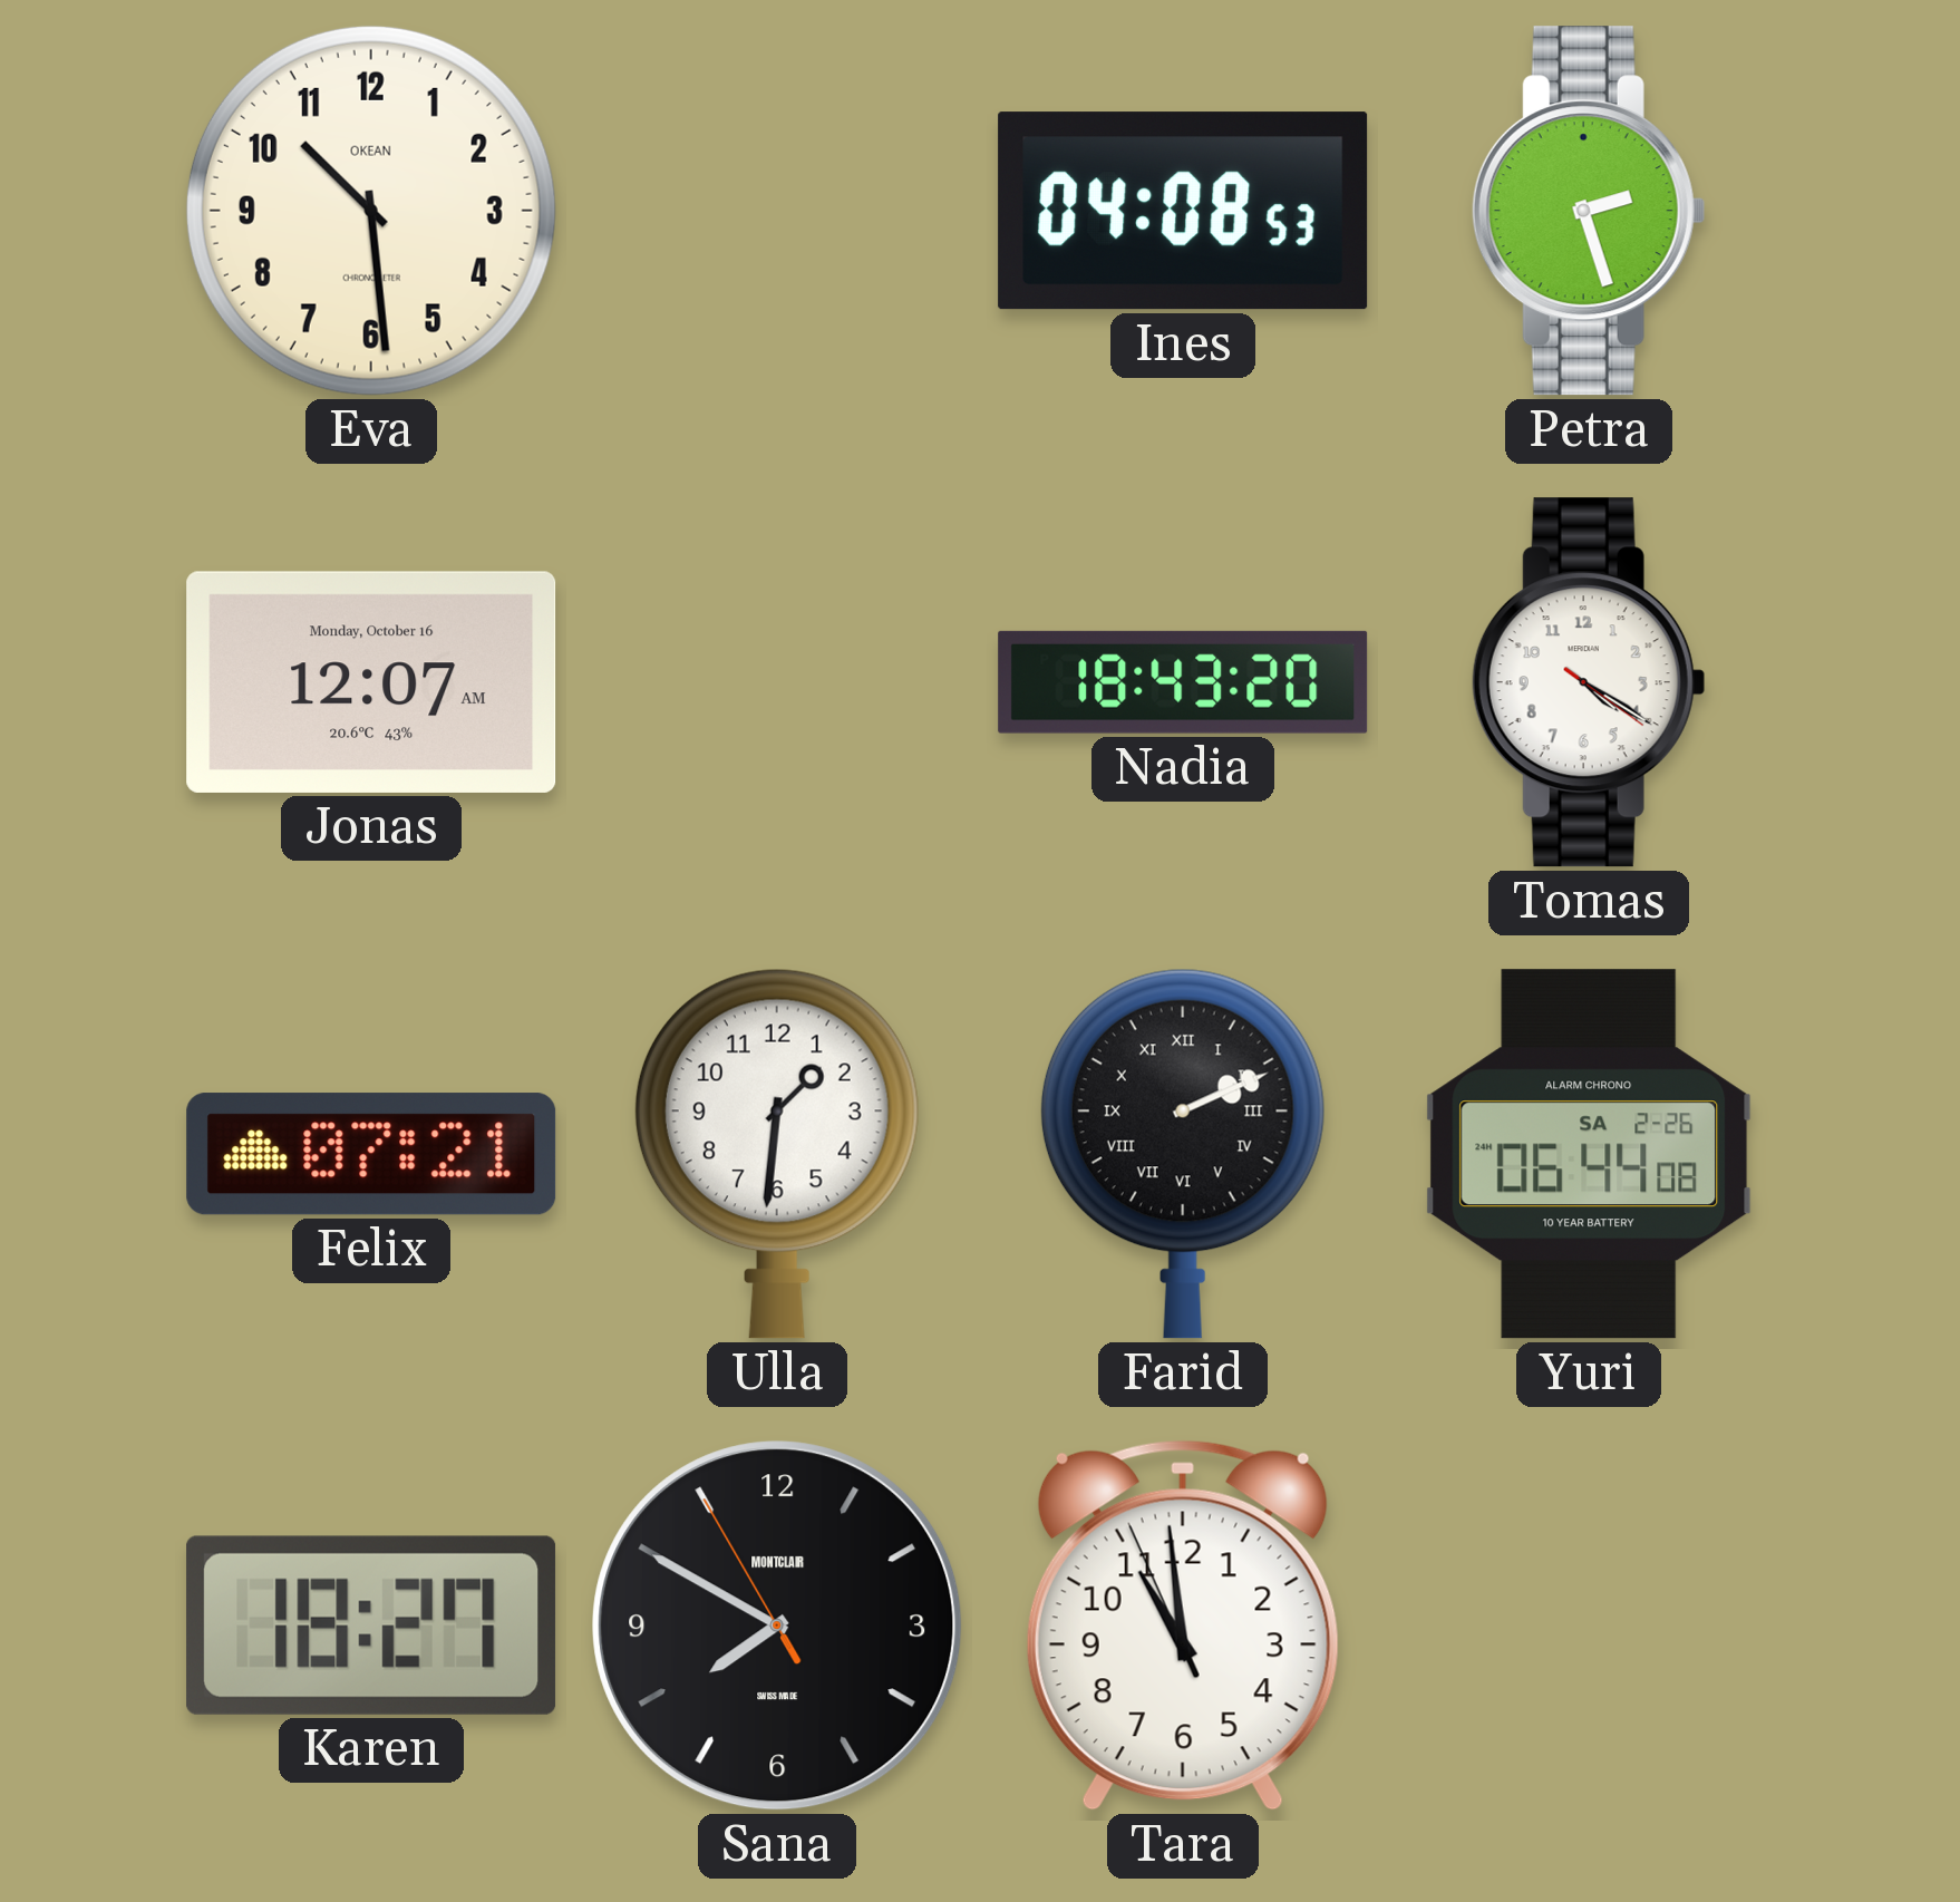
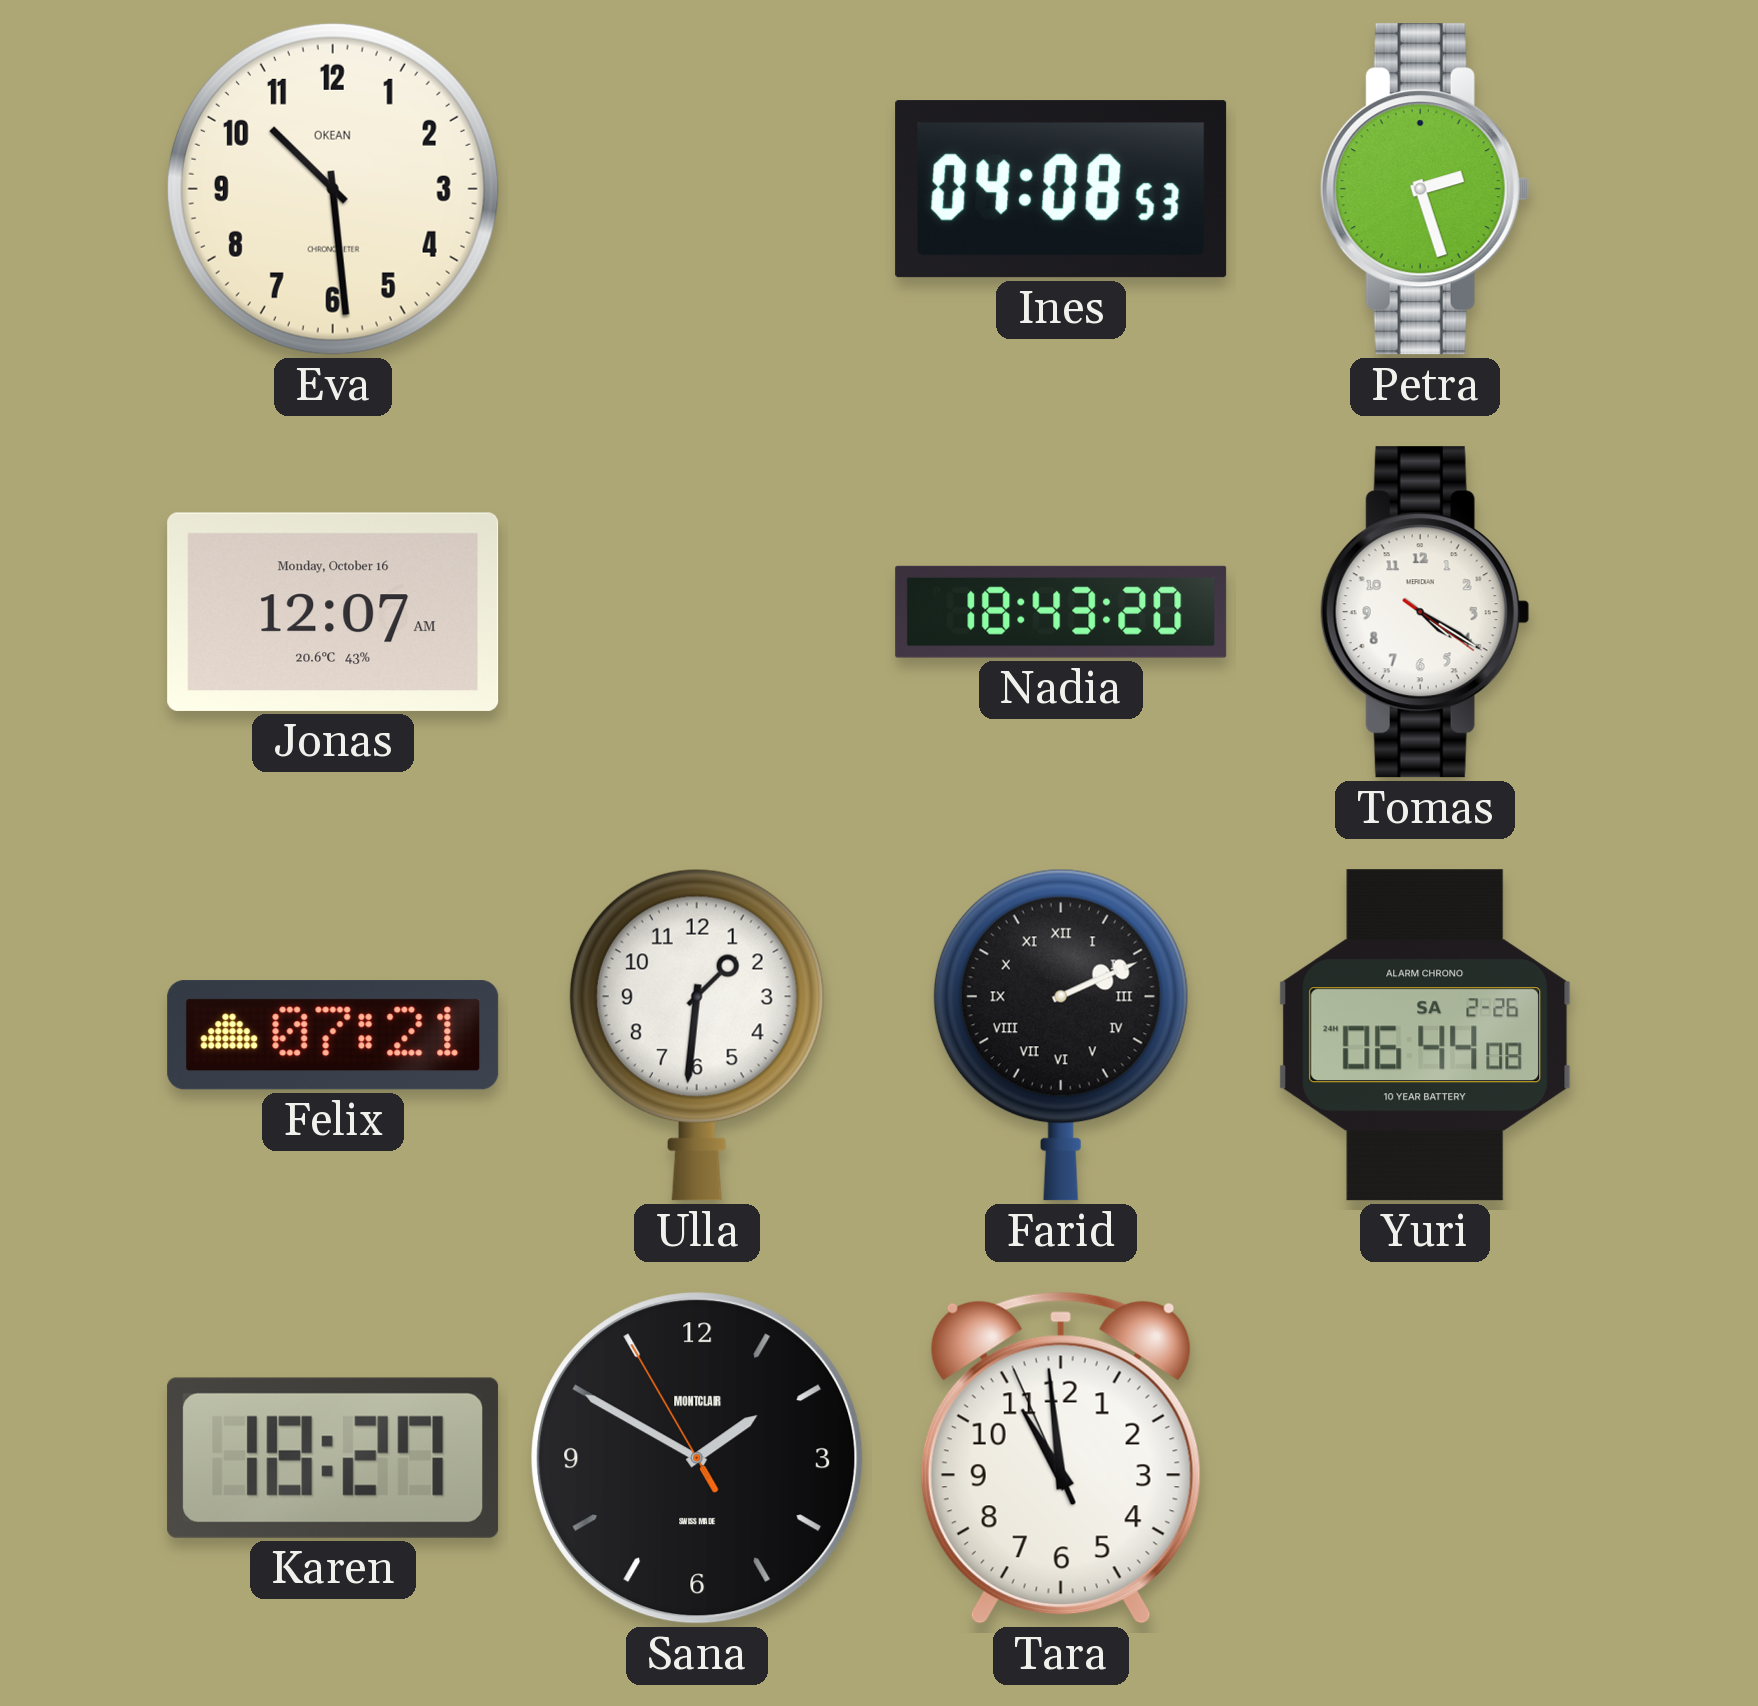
Sana: 7:49 -> 1:49 (697, 1458)
